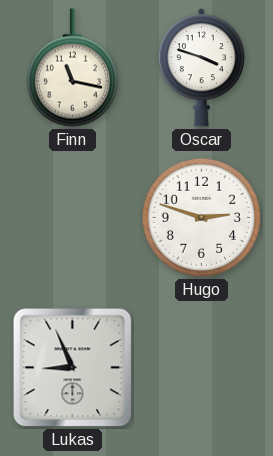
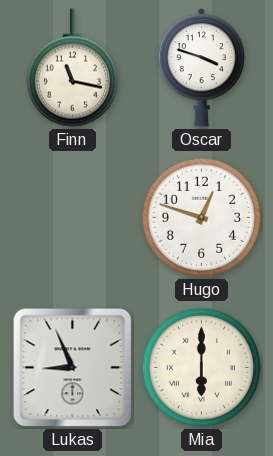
Hugo: 2:48 -> 12:48 (201, 217)
Mia: none -> 6:00 (201, 367)
